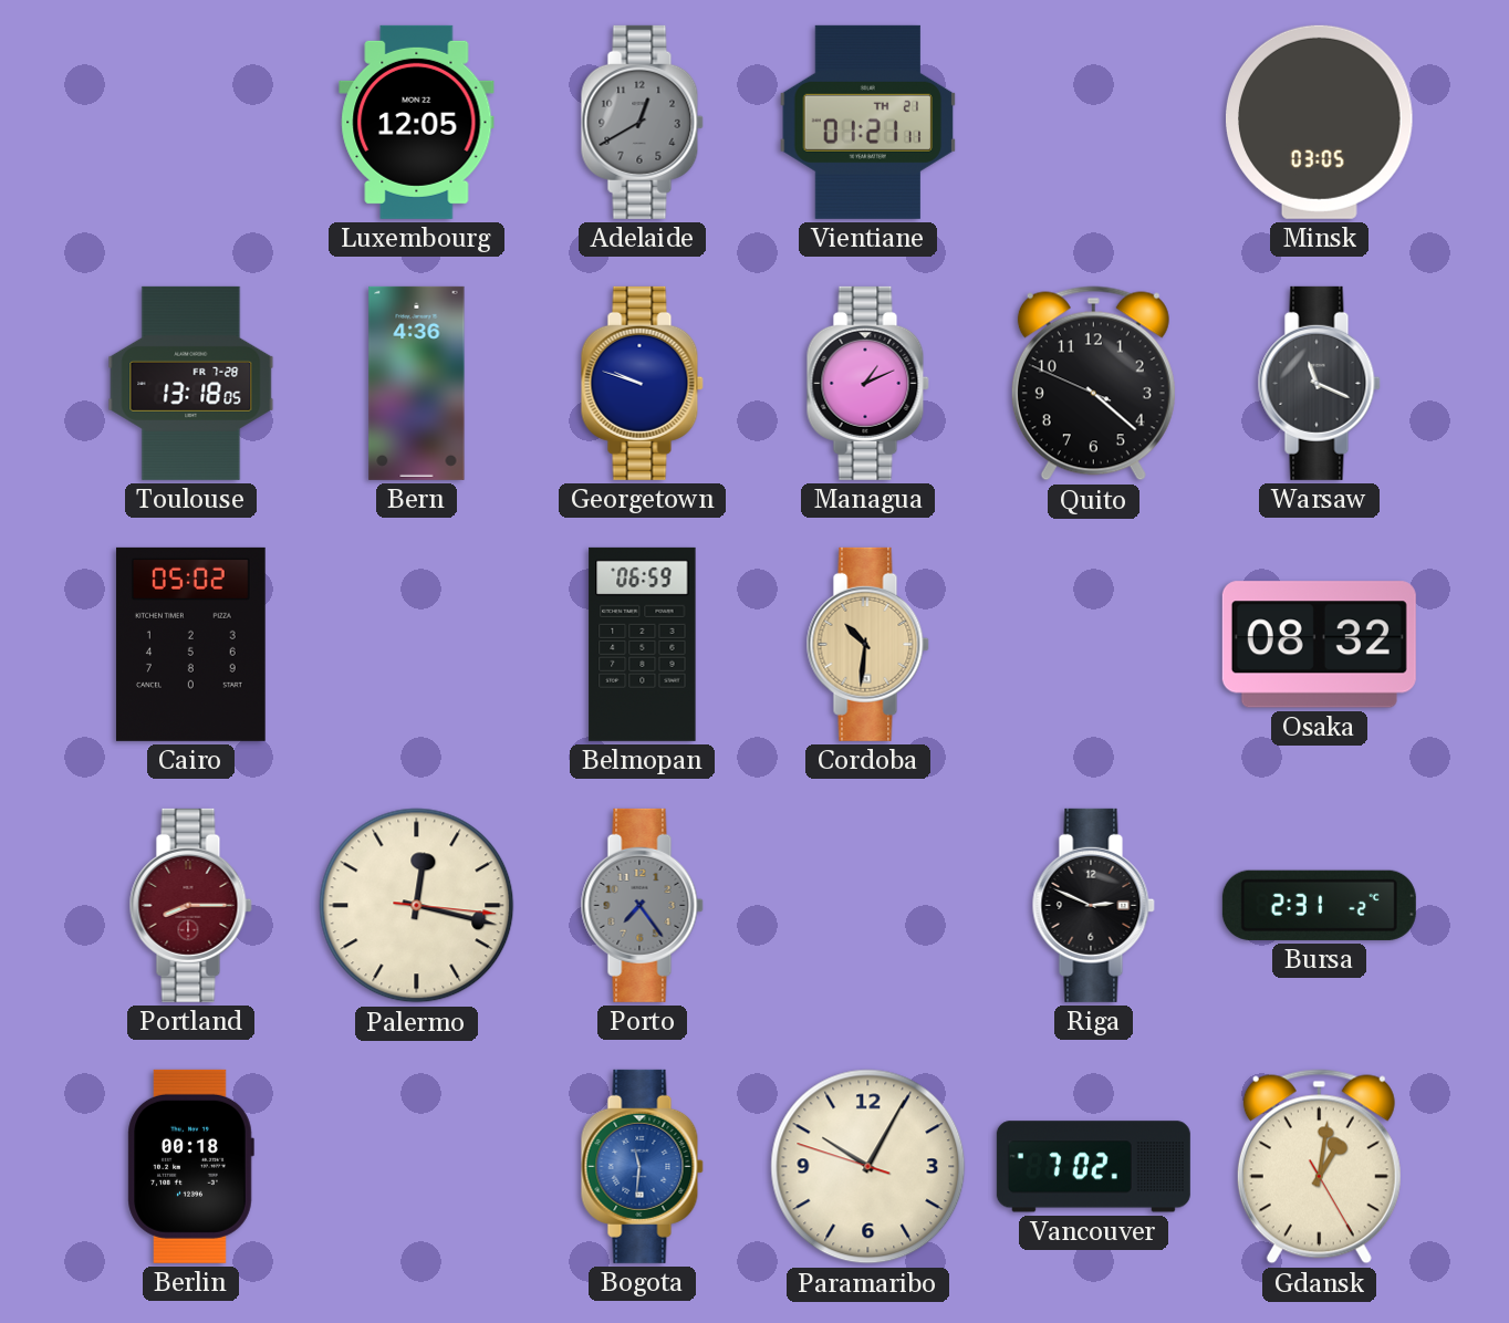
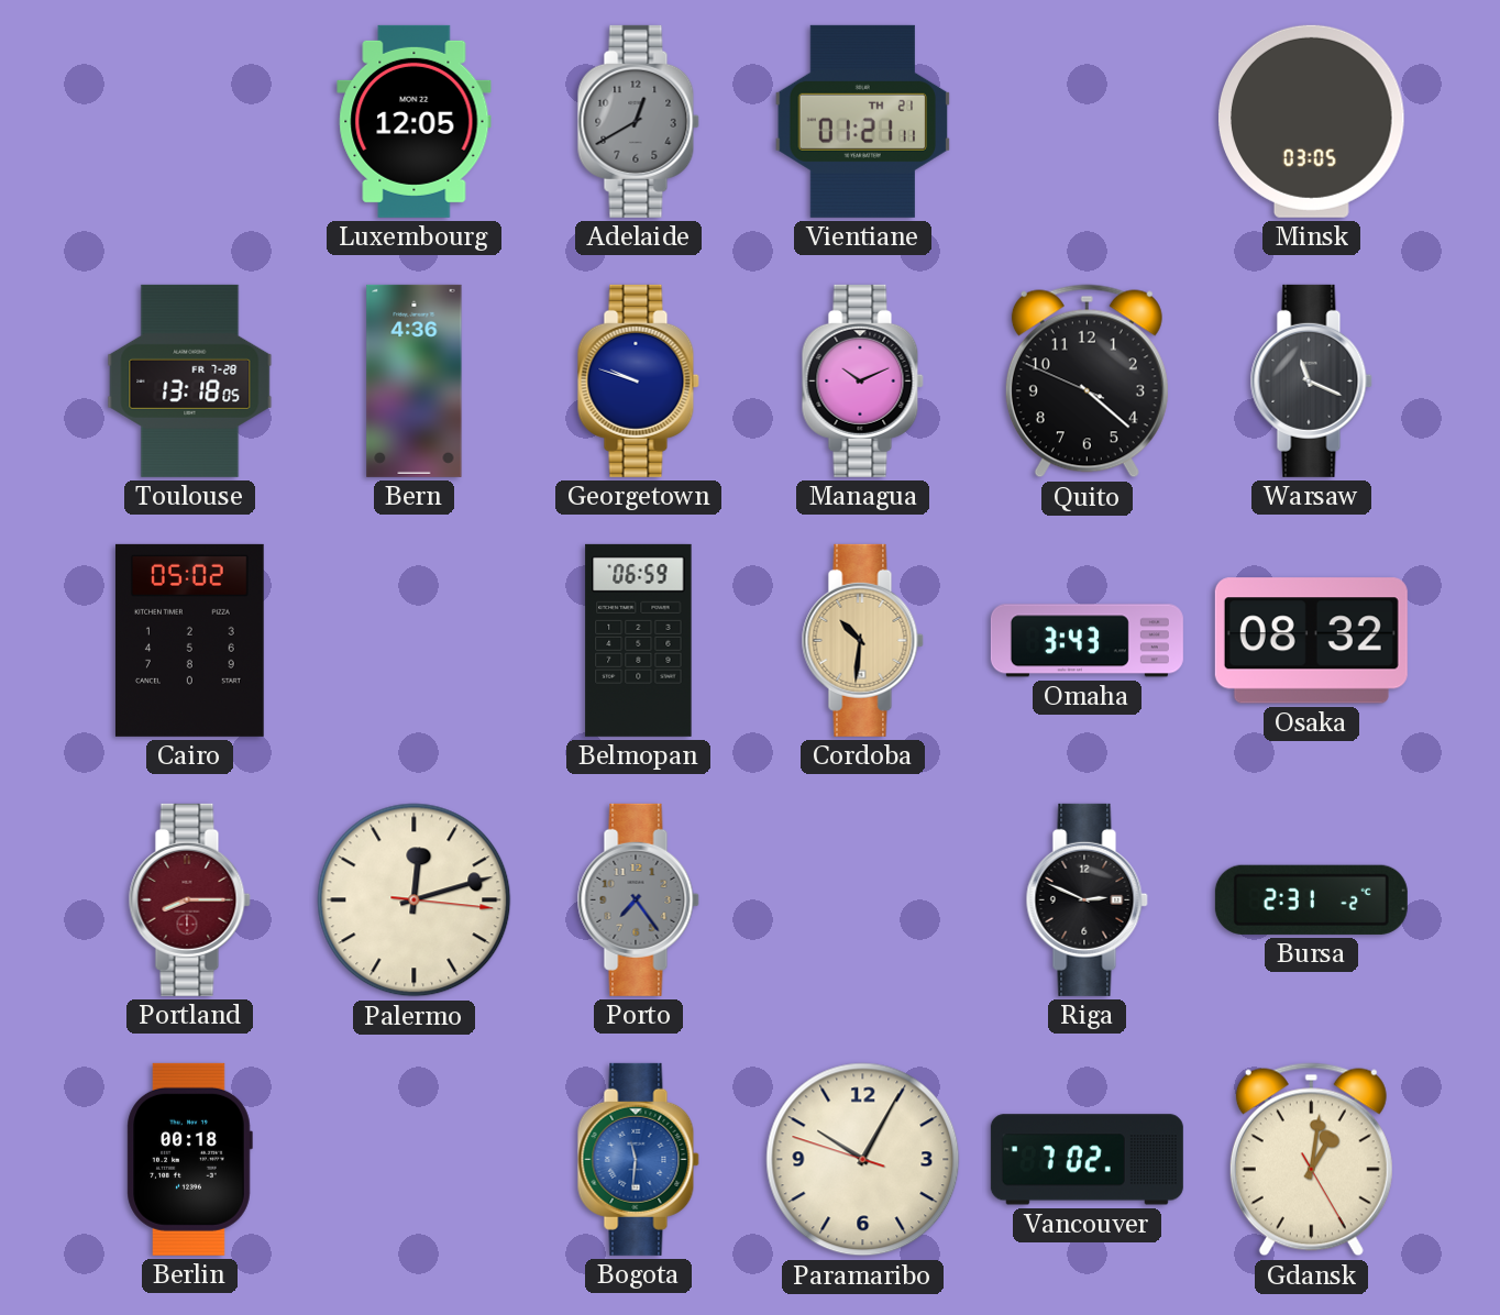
Managua: 1:11 -> 10:11 (862, 380)
Omaha: none -> 3:43 (1087, 641)
Palermo: 12:17 -> 12:12 (415, 900)
